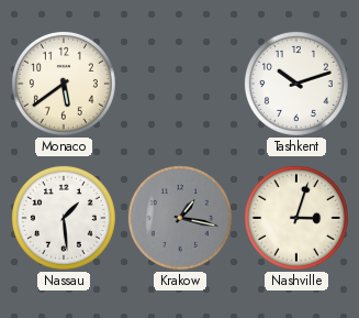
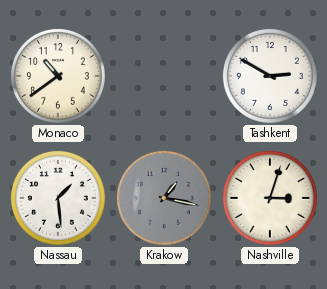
Monaco: 5:39 -> 10:39 (58, 76)
Tashkent: 10:12 -> 2:50 (270, 76)
